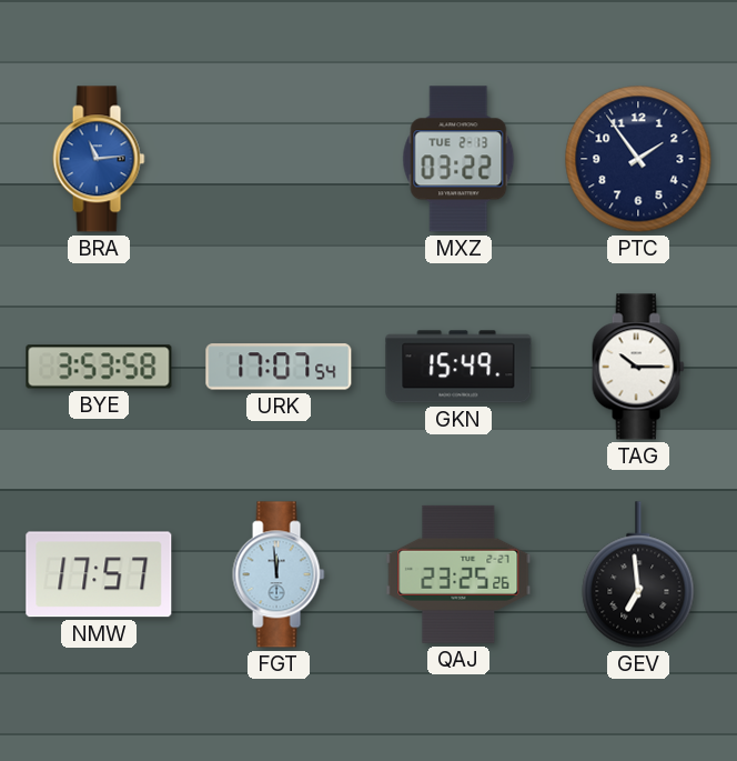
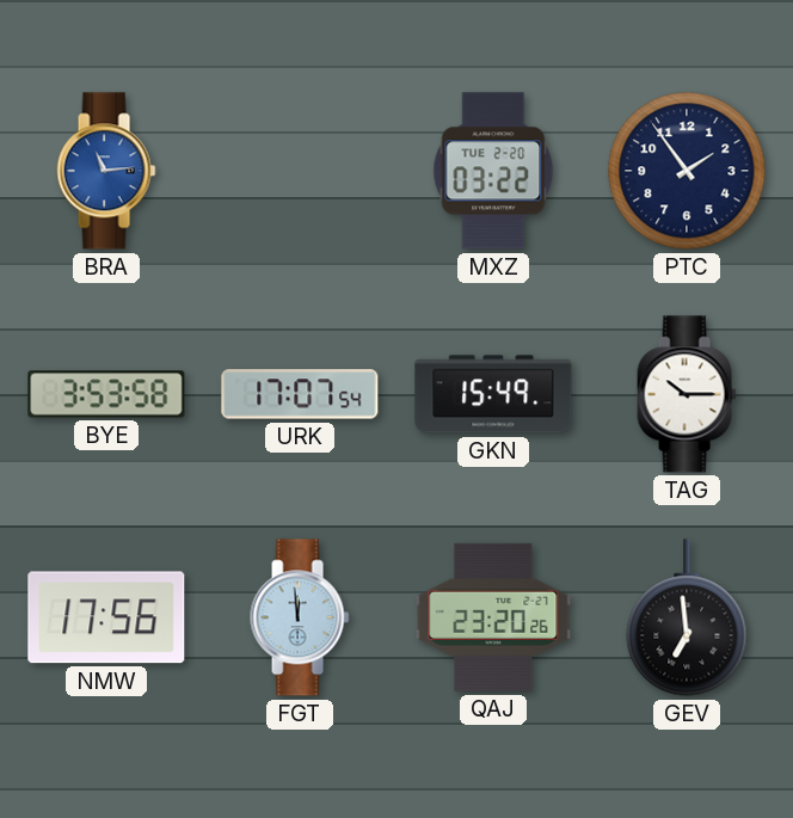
MXZ date: TUE 2-13 -> TUE 2-20 (493, 171)
NMW: 17:57 -> 17:56 (106, 617)
QAJ: 23:25 -> 23:20 (493, 617)
